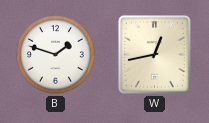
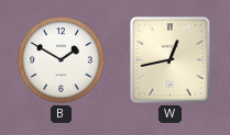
B: 1:48 -> 1:50 (62, 60)
